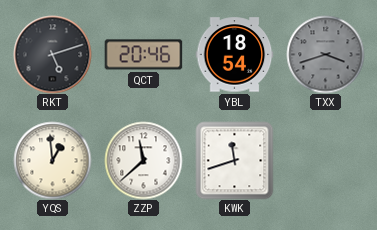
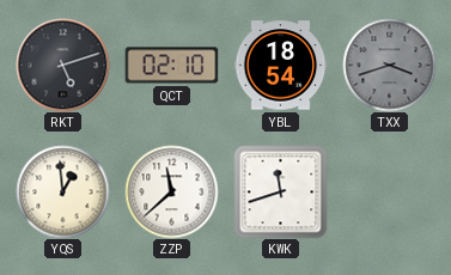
QCT: 20:46 -> 02:10 (171, 66)
